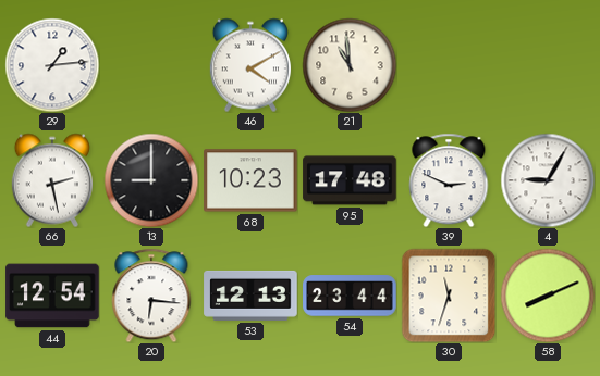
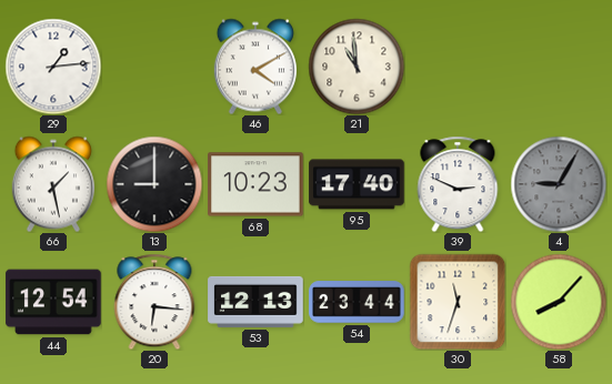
66: 2:28 -> 1:28 (53, 184)
95: 17:48 -> 17:40 (357, 184)
4 dial: white -> grey (559, 184)
58: 8:11 -> 8:07 (559, 302)
